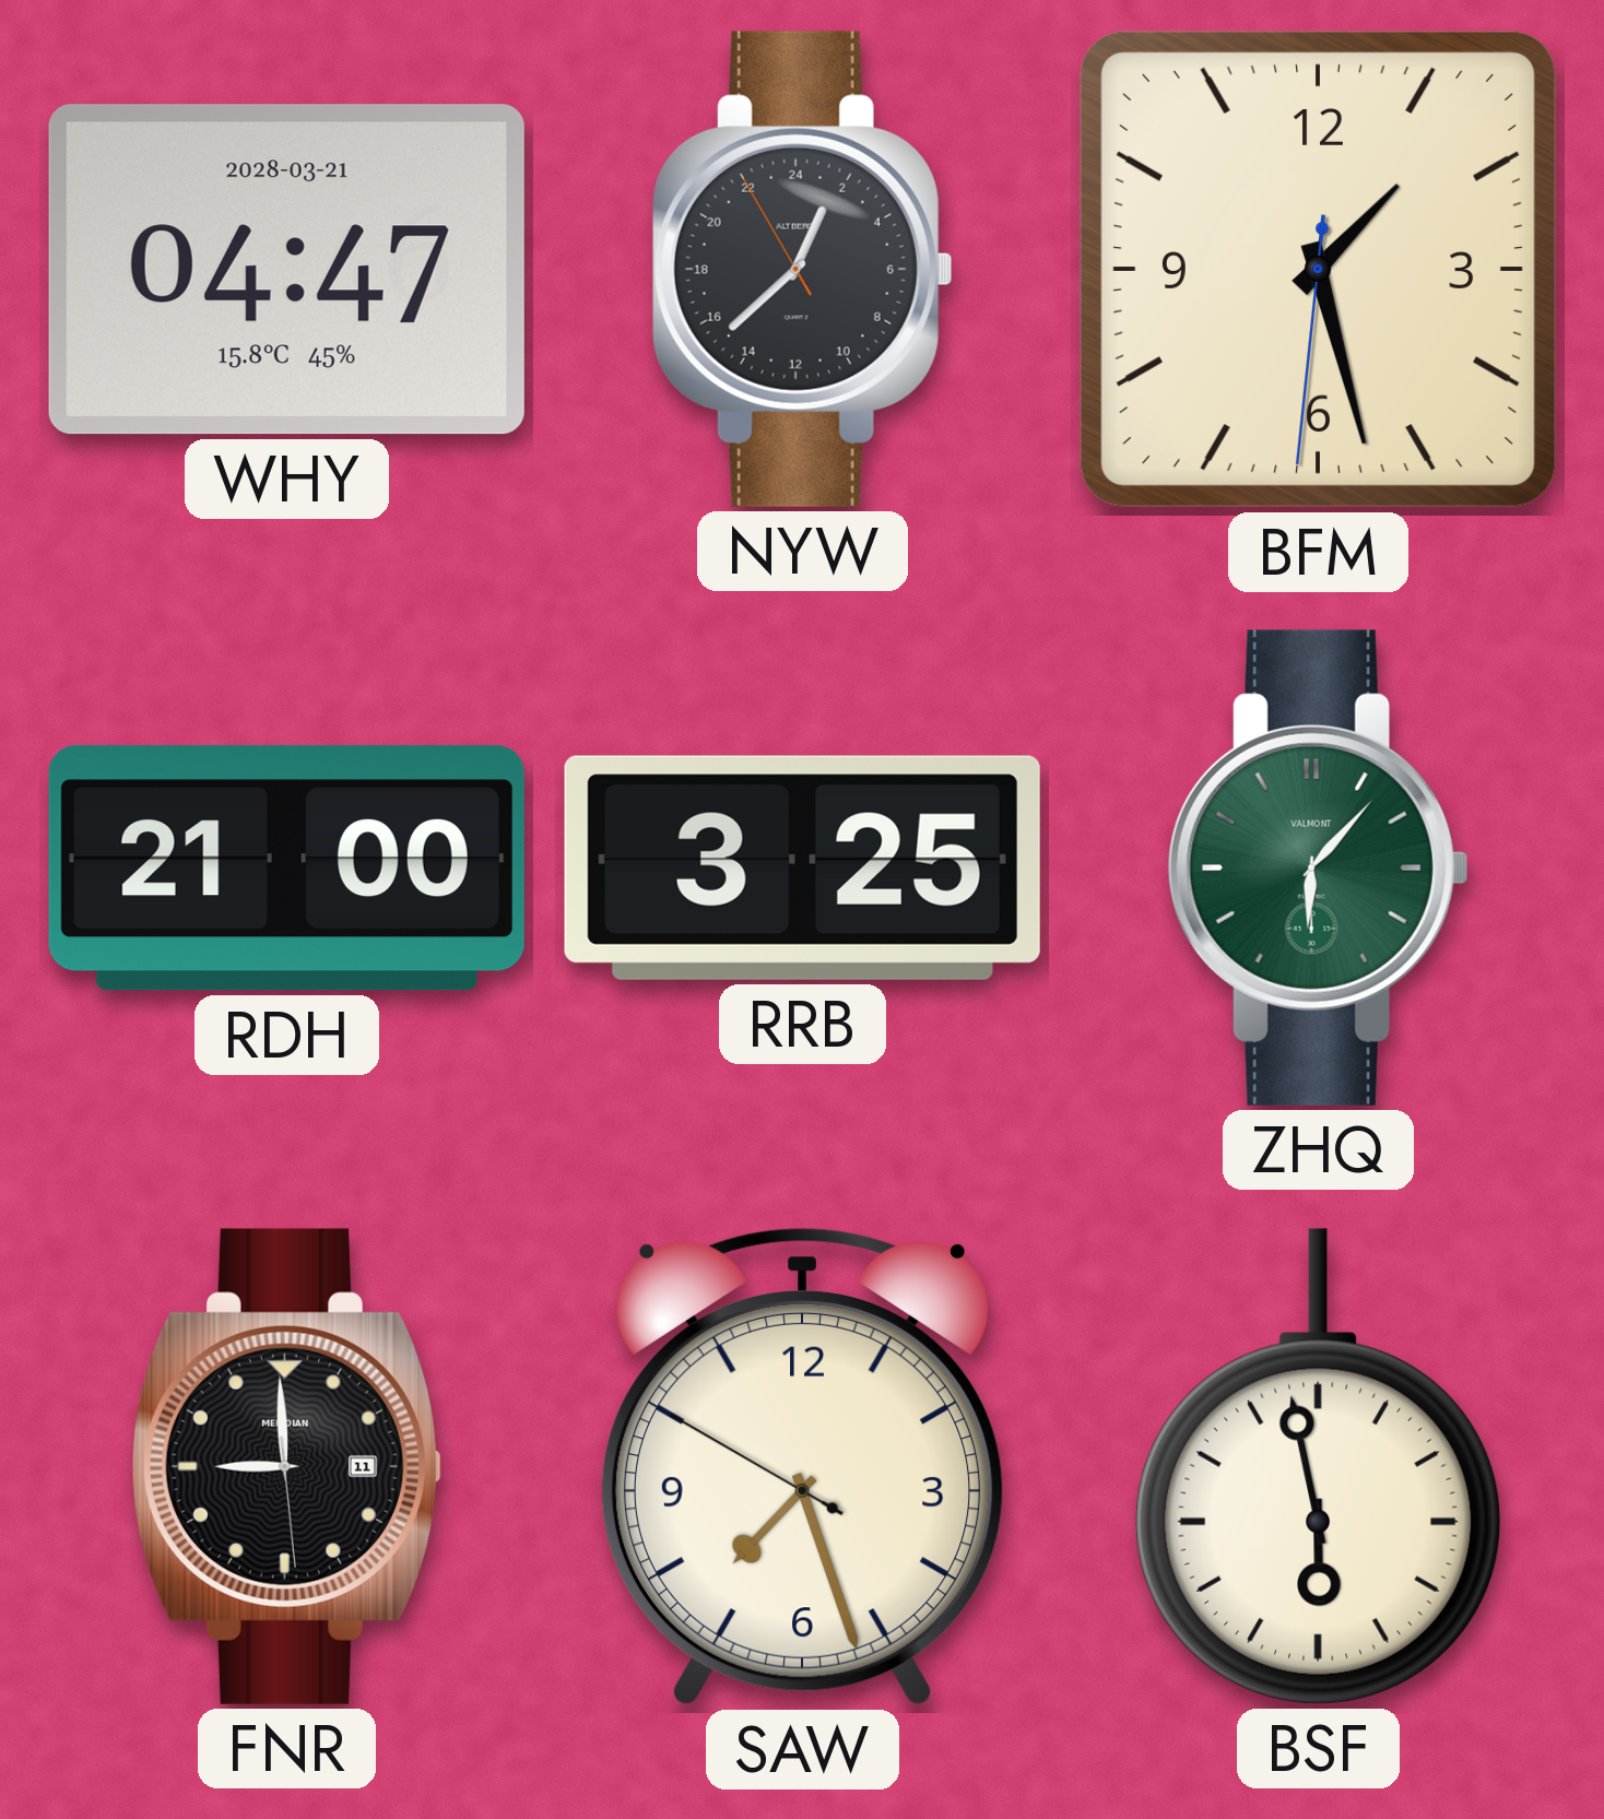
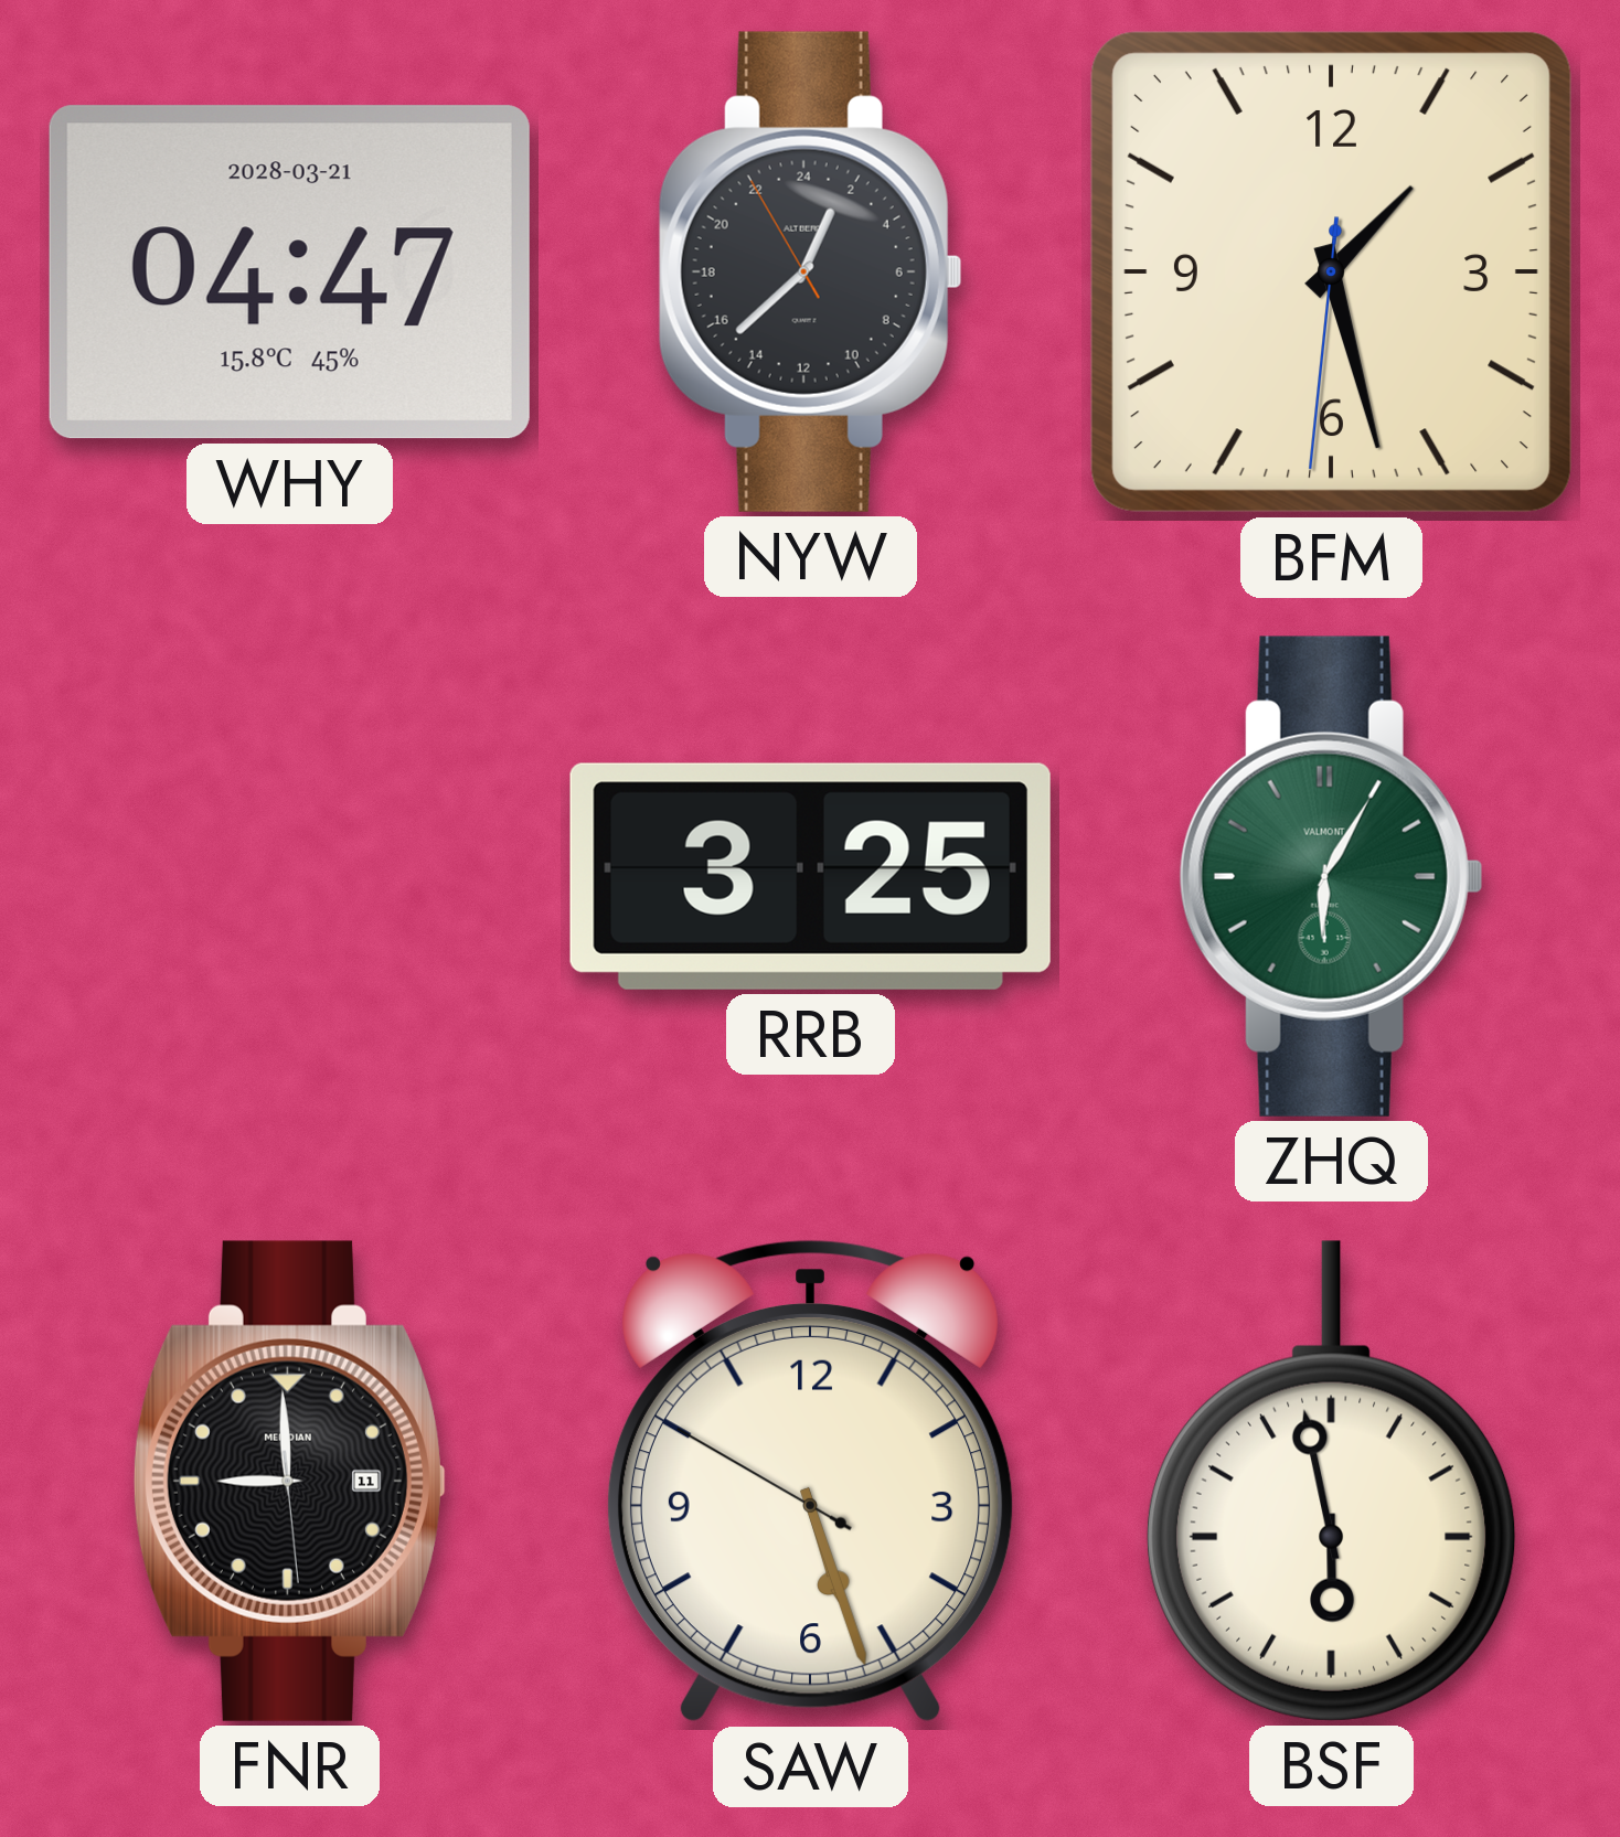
RDH: 21:00 -> none (286, 869)
ZHQ: 6:07 -> 6:05 (1331, 876)
SAW: 7:26 -> 5:26 (810, 1481)
